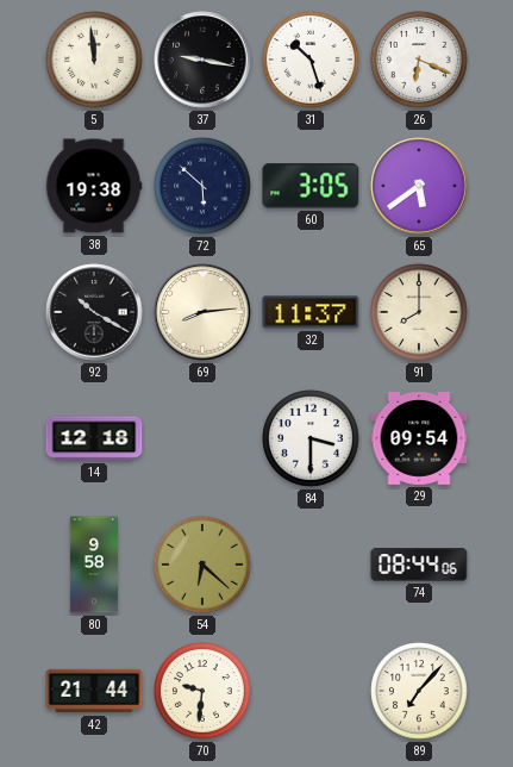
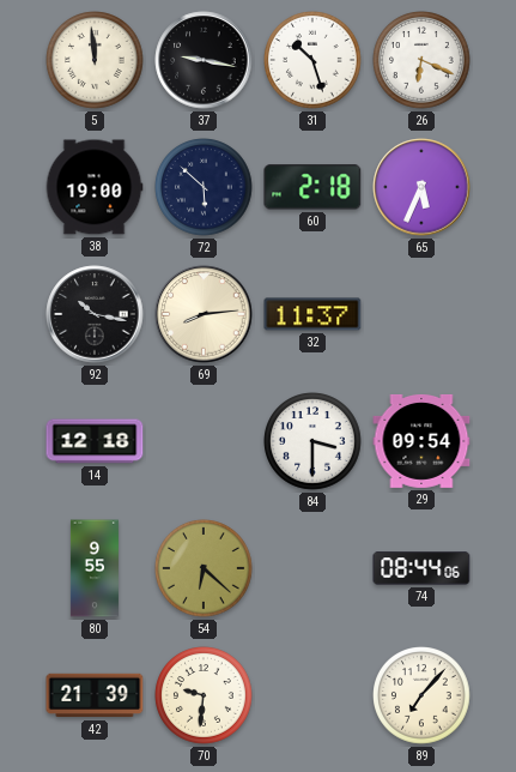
38: 19:38 -> 19:00 (95, 187)
60: 3:05 -> 2:18 (312, 187)
65: 5:39 -> 5:34 (421, 187)
92: 10:20 -> 10:17 (95, 314)
91: 8:00 -> none (419, 312)
80: 9:58 -> 9:55 (95, 568)
42: 21:44 -> 21:39 (95, 695)
